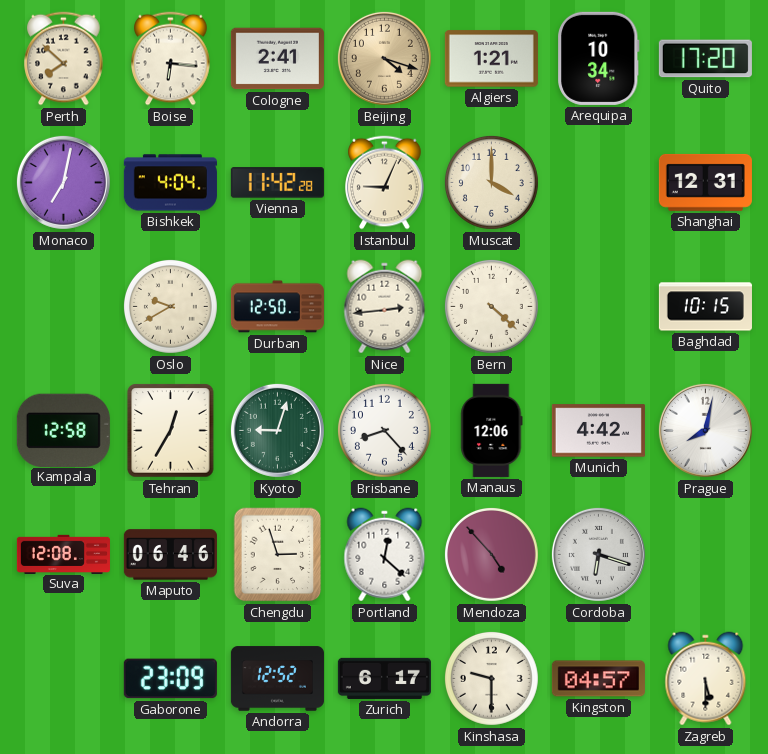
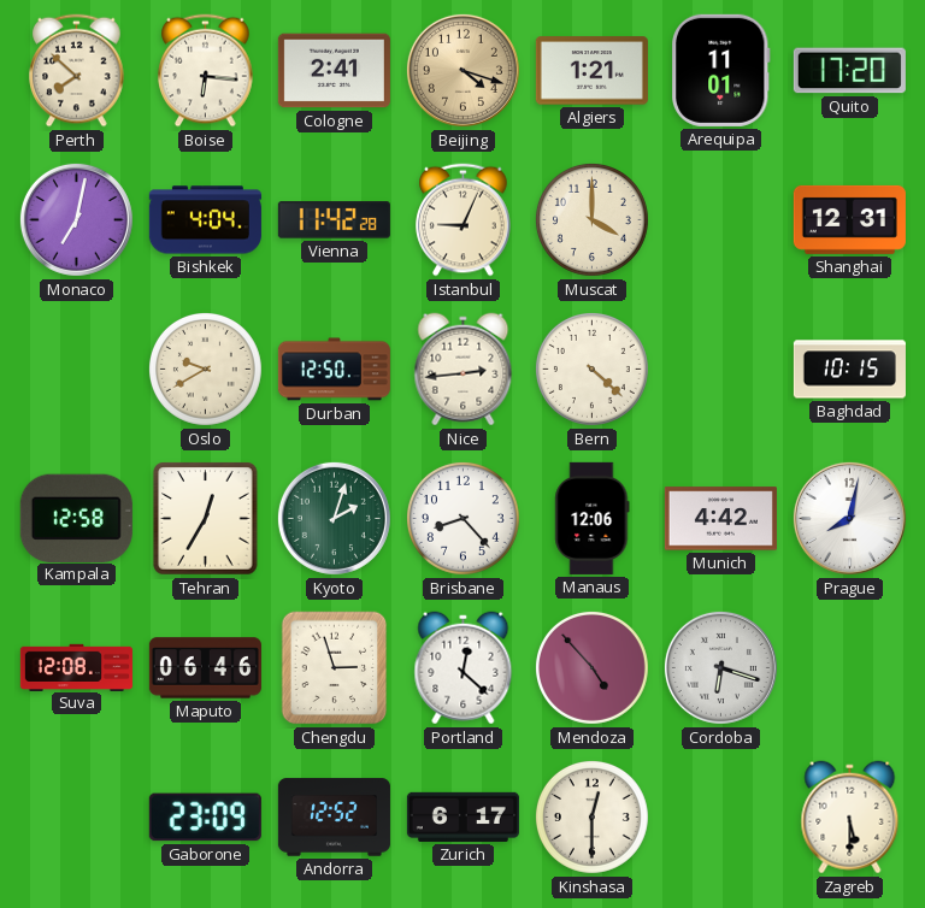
Arequipa: 10:34 -> 11:01 (721, 70)
Kyoto: 9:03 -> 2:03 (334, 518)
Kinshasa: 9:30 -> 12:30 (591, 816)
Kingston: 04:57 -> none (598, 679)
